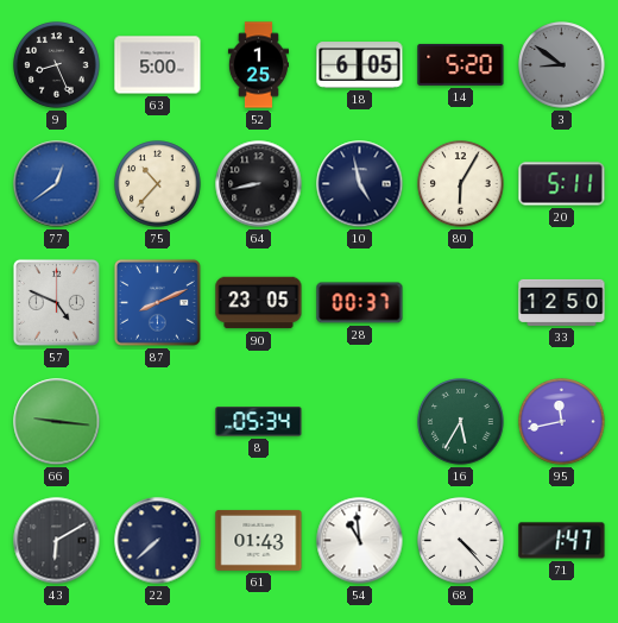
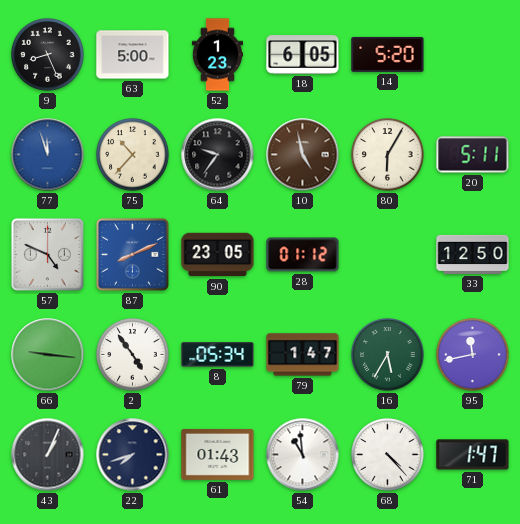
52: 1:25 -> 1:23 (217, 55)
3: 8:51 -> none (562, 65)
77: 12:39 -> 11:57 (48, 155)
64: 8:43 -> 9:36 (218, 155)
10 dial: navy -> brown (303, 155)
28: 00:37 -> 01:12 (303, 255)
2: none -> 4:54 (133, 355)
79: none -> 1:47 (303, 355)
43: 6:10 -> 1:04 (48, 455)
22: 7:38 -> 7:42 (133, 455)
